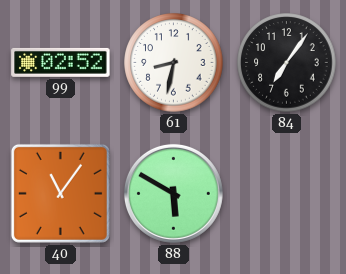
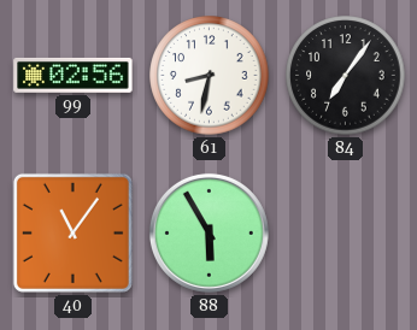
99: 02:52 -> 02:56 (74, 75)
88: 5:50 -> 5:55 (208, 232)
